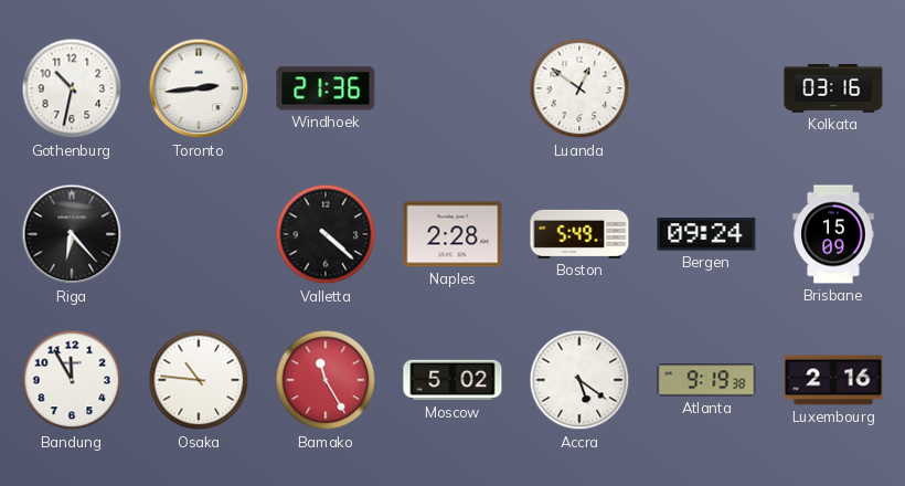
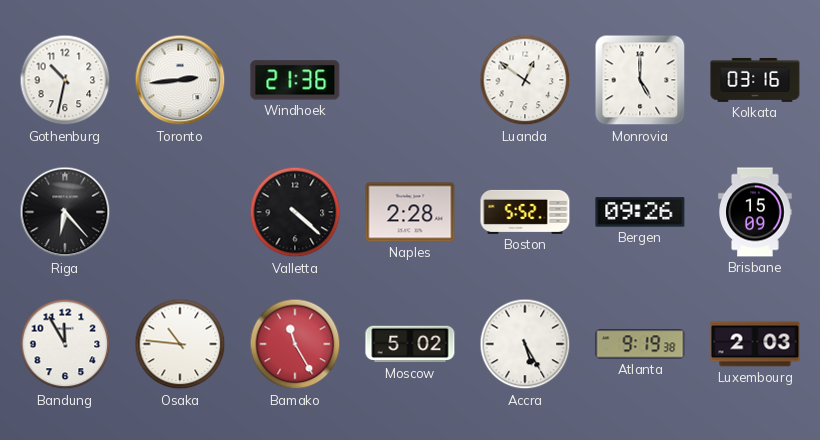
Monrovia: none -> 5:00 (640, 80)
Boston: 5:49 -> 5:52 (525, 212)
Bergen: 09:24 -> 09:26 (640, 212)
Accra: 5:21 -> 5:25 (525, 344)
Luxembourg: 2:16 -> 2:03 (755, 344)
